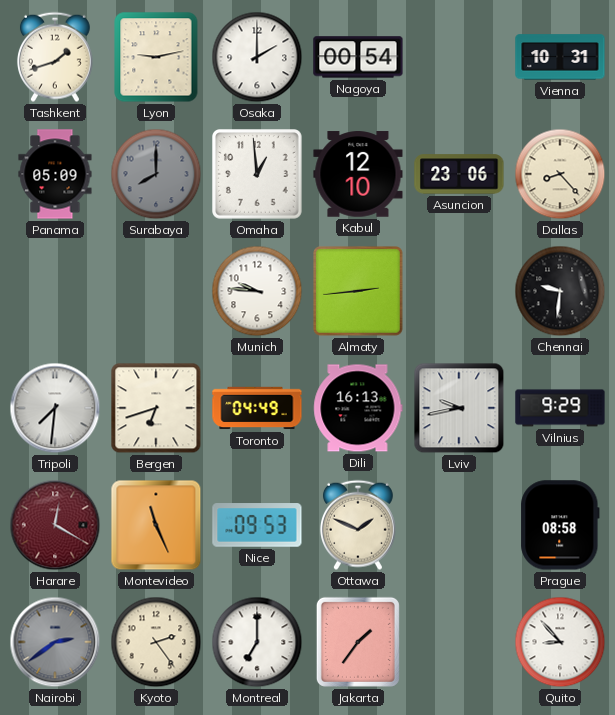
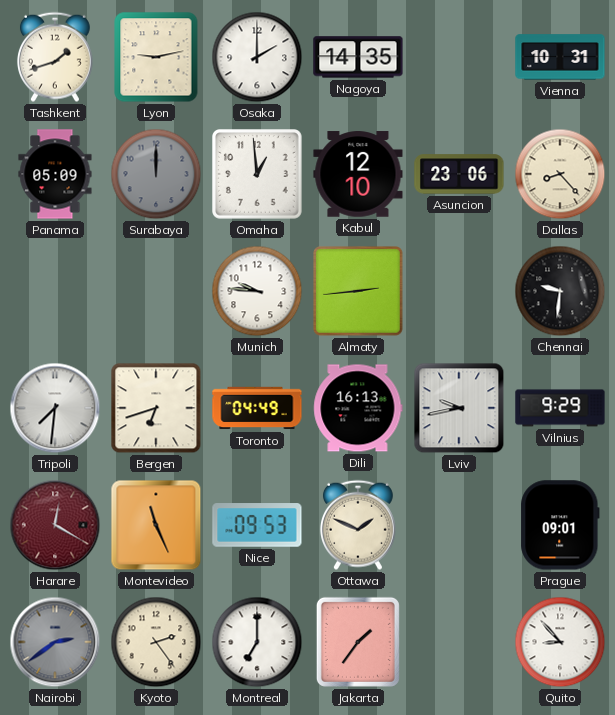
Nagoya: 00:54 -> 14:35 (358, 57)
Surabaya: 8:00 -> 12:00 (156, 174)
Prague: 08:58 -> 09:01 (560, 525)
